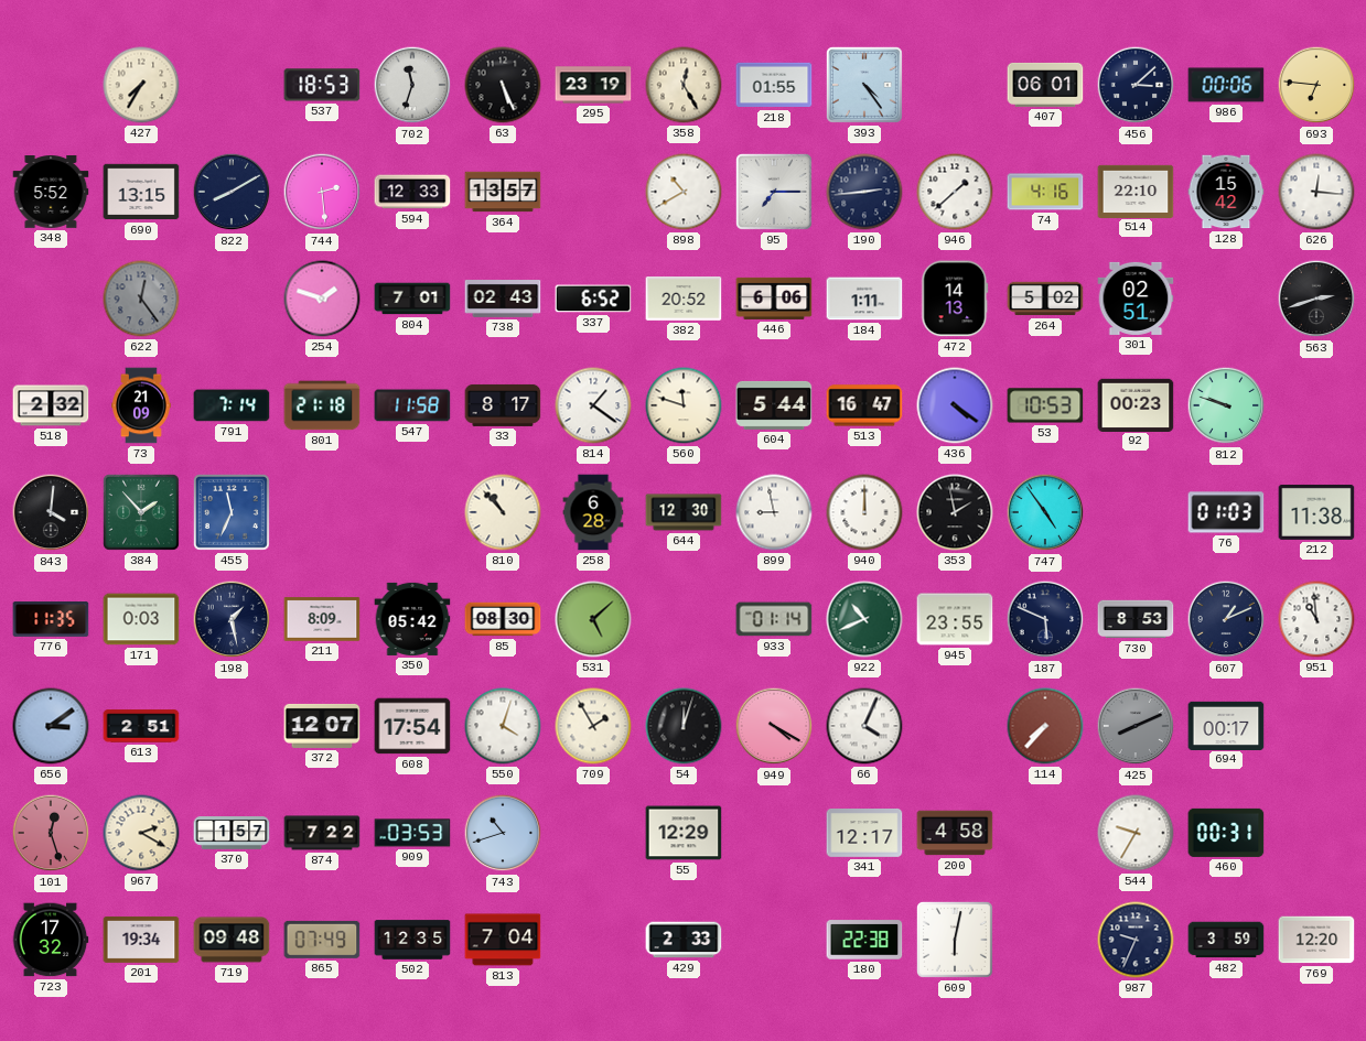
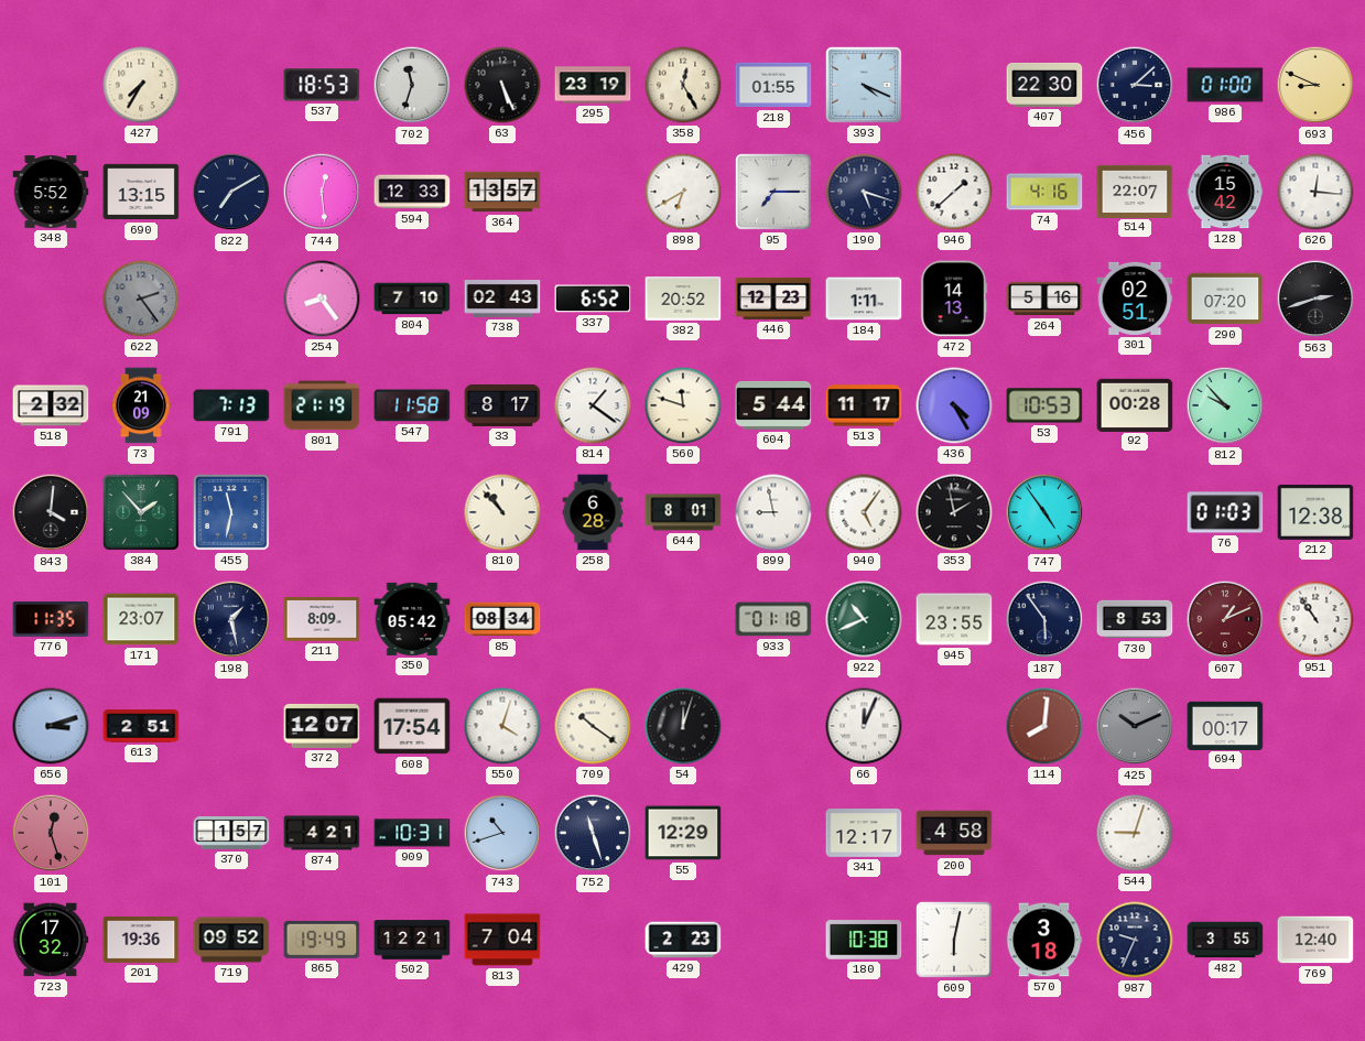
393: 4:24 -> 4:19 (864, 85)
407: 06:01 -> 22:30 (1044, 85)
986: 00:06 -> 01:00 (1225, 85)
693: 6:46 -> 8:49 (1315, 85)
822: 8:10 -> 7:10 (231, 192)
744: 2:29 -> 12:29 (322, 192)
898: 10:40 -> 6:40 (683, 192)
190: 2:44 -> 5:18 (864, 192)
514: 22:10 -> 22:07 (1135, 191)
622: 12:24 -> 2:24 (141, 299)
254: 1:48 -> 8:24 (322, 299)
804: 7:01 -> 7:10 (412, 299)
446: 6:06 -> 12:23 (773, 299)
264: 5:02 -> 5:16 (1044, 299)
290: none -> 07:20 (1225, 299)
791: 7:14 -> 7:13 (231, 405)
801: 21:18 -> 21:19 (322, 405)
513: 16:47 -> 11:17 (864, 405)
436: 4:21 -> 4:25 (954, 405)
92: 00:23 -> 00:28 (1135, 404)
812: 9:48 -> 9:53 (1225, 405)
455: 11:34 -> 11:32 (231, 512)
644: 12:30 -> 8:01 (683, 512)
940: 12:00 -> 5:06 (864, 512)
212: 11:38 -> 12:38 (1315, 512)
171: 0:03 -> 23:07 (141, 619)
85: 08:30 -> 08:34 (502, 619)
531: 5:08 -> none (593, 619)
933: 01:14 -> 01:18 (773, 619)
187: 5:49 -> 5:54 (1044, 619)
607 dial: navy -> burgundy (1225, 619)
951: 10:59 -> 10:54 (1315, 619)
656: 3:09 -> 3:12 (51, 726)
709: 1:55 -> 10:21 (593, 726)
949: 4:20 -> none (774, 726)
66: 4:04 -> 12:04 (864, 726)
114: 7:37 -> 8:01 (1044, 726)
425: 8:11 -> 10:11 (1135, 726)
967: 2:20 -> none (141, 833)
874: 7:22 -> 4:21 (322, 833)
909: 03:53 -> 10:31 (412, 833)
752: none -> 11:27 (593, 833)
544: 9:35 -> 9:03 (1135, 833)
460: 00:31 -> none (1226, 833)
201: 19:34 -> 19:36 (141, 940)
719: 09:48 -> 09:52 (231, 940)
865: 07:49 -> 19:49 (322, 940)
502: 12:35 -> 12:21 (412, 940)
429: 2:33 -> 2:23 (683, 940)
180: 22:38 -> 10:38 (864, 940)
570: none -> 3:18 (1044, 940)
482: 3:59 -> 3:55 (1225, 940)
769: 12:20 -> 12:40 (1315, 940)
